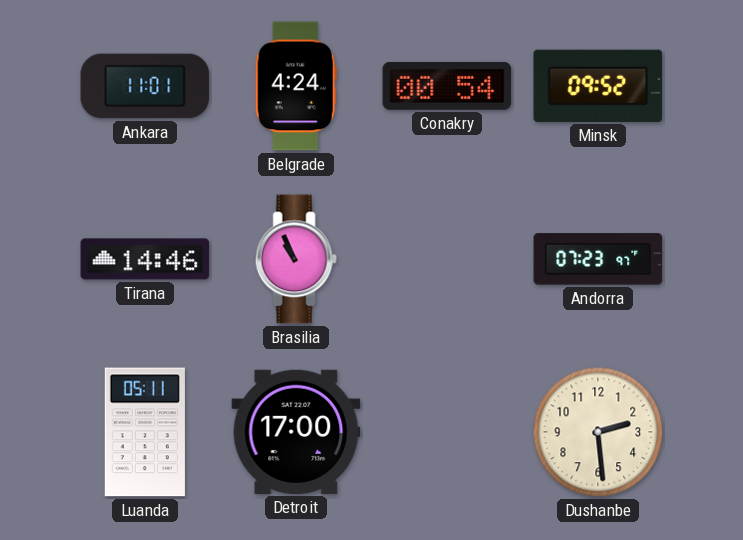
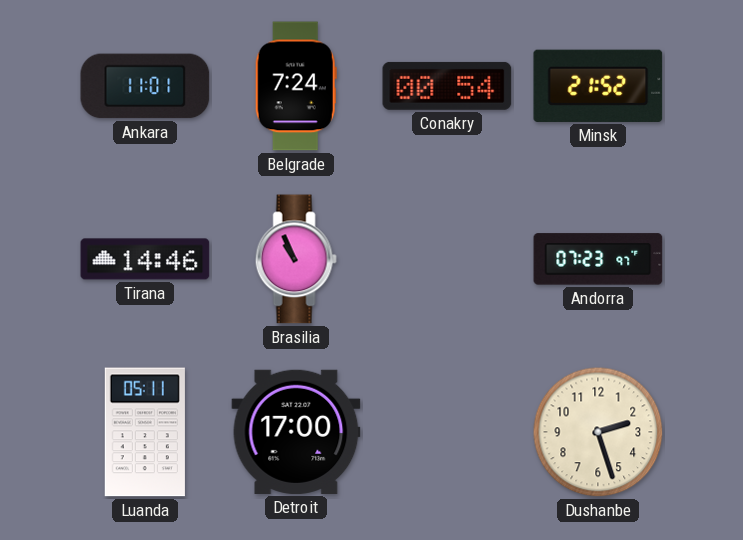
Belgrade: 4:24 -> 7:24 (296, 86)
Minsk: 09:52 -> 21:52 (598, 86)
Dushanbe: 2:29 -> 2:27 (598, 432)
